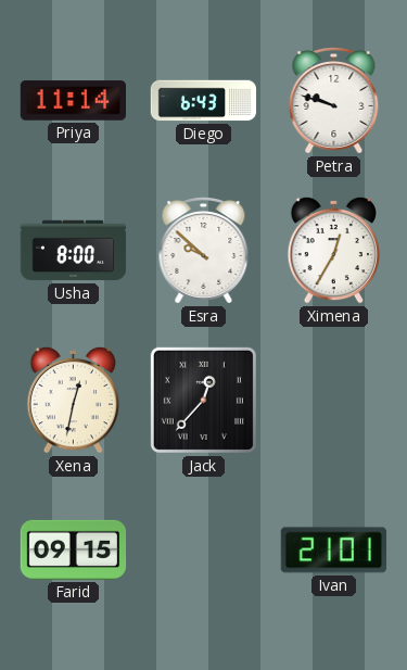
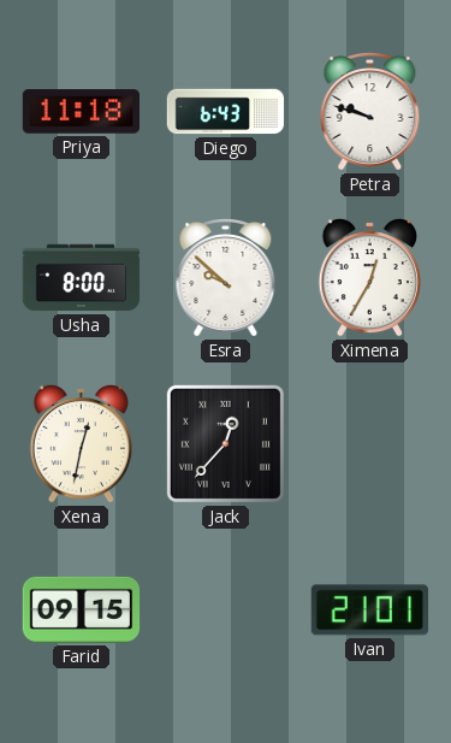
Priya: 11:14 -> 11:18 (82, 112)
